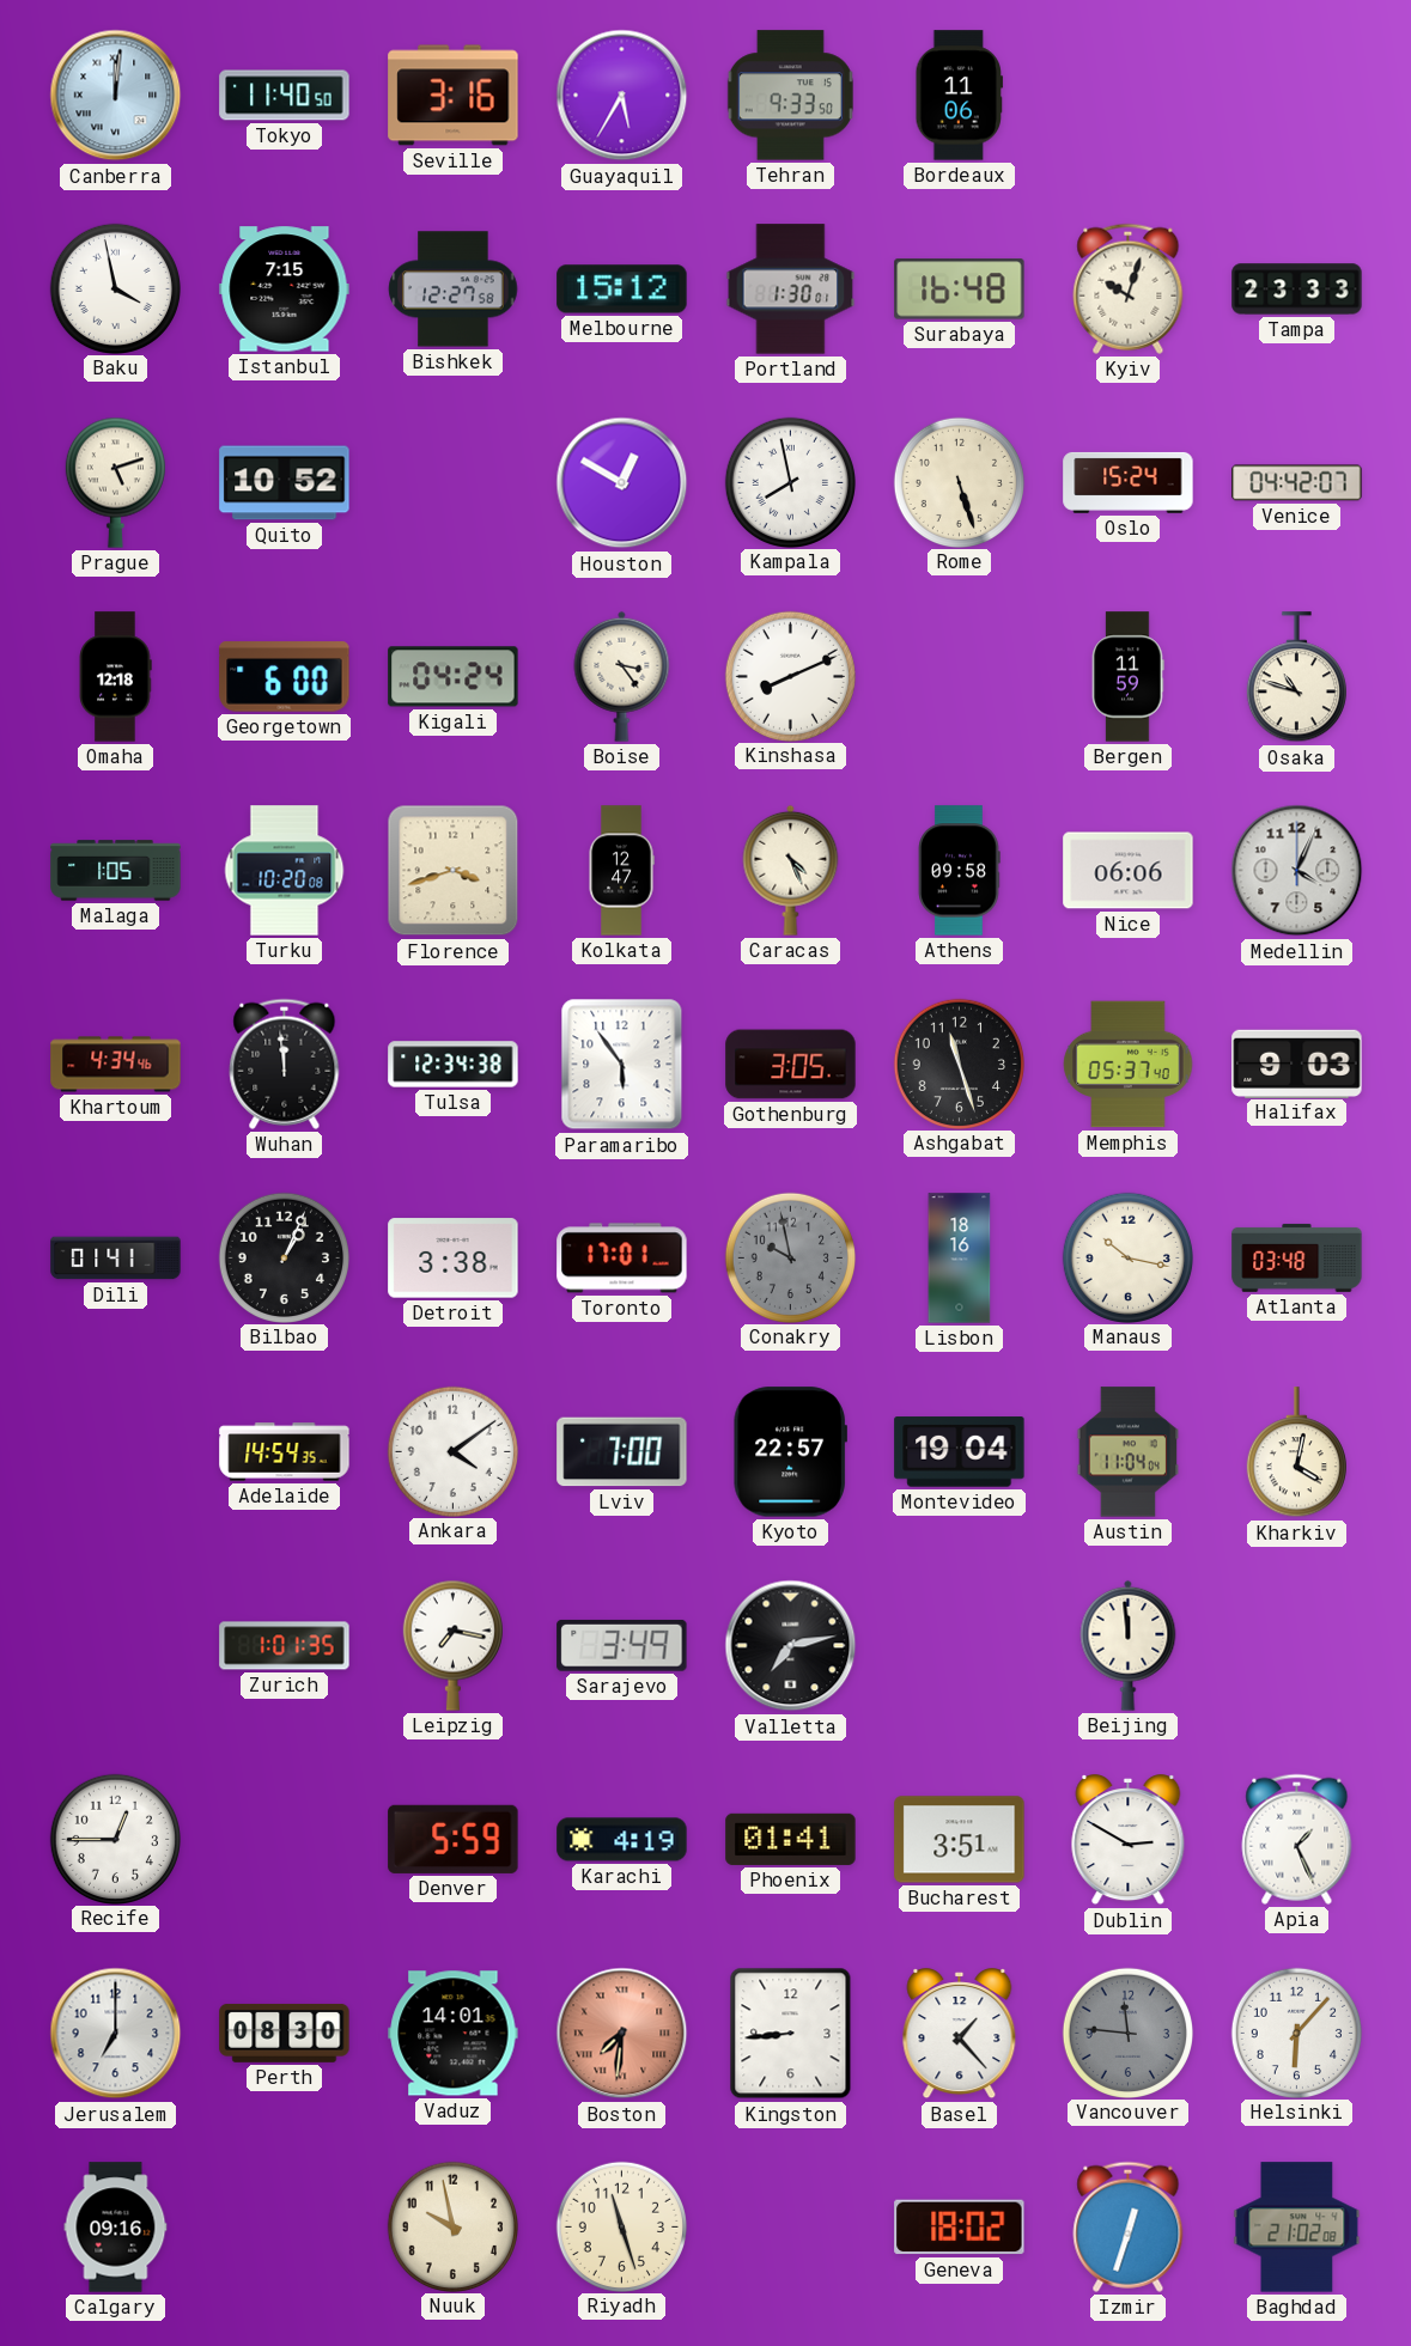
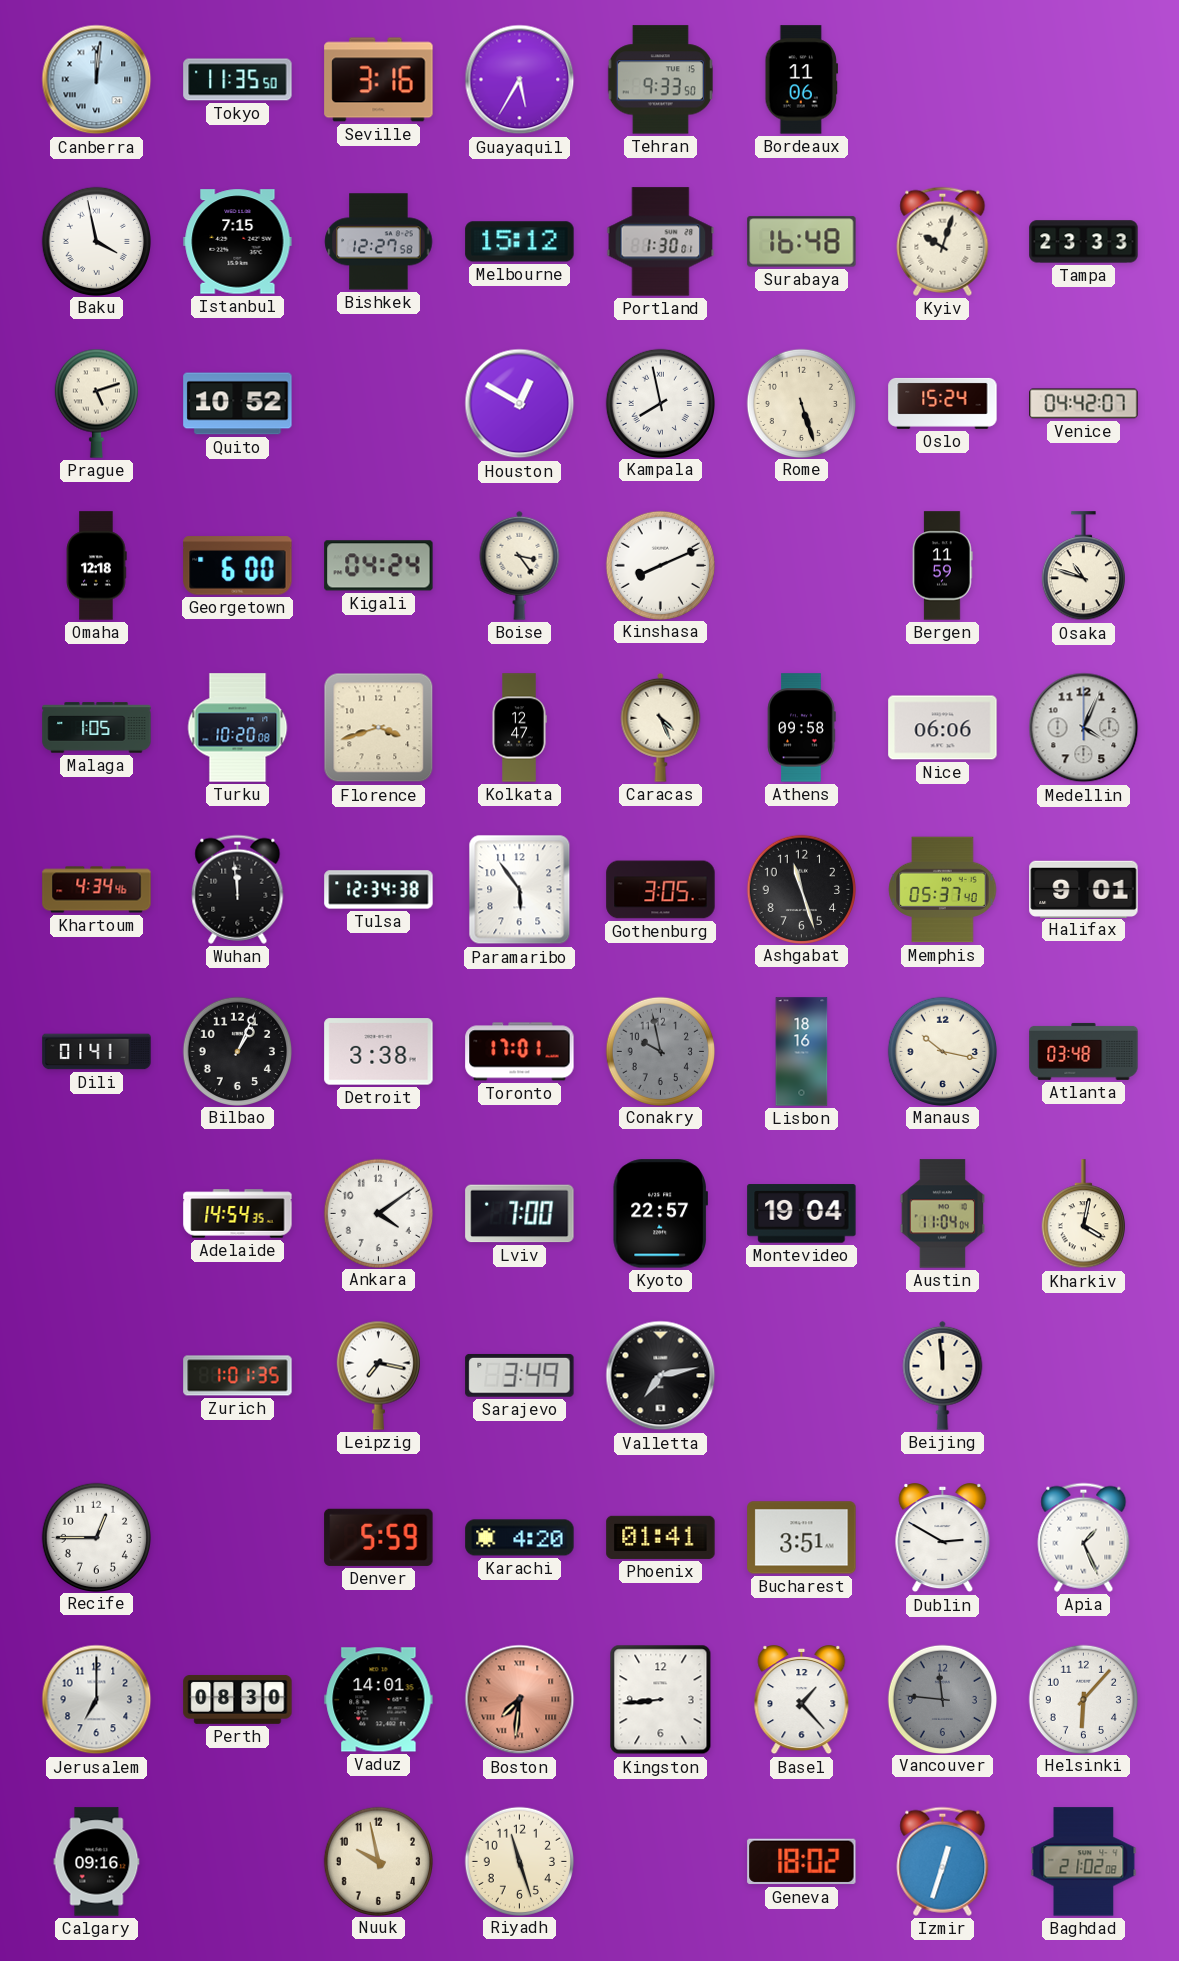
Tokyo: 11:40 -> 11:35 (238, 80)
Halifax: 9:03 -> 9:01 (1084, 889)
Karachi: 4:19 -> 4:20 (520, 1538)
